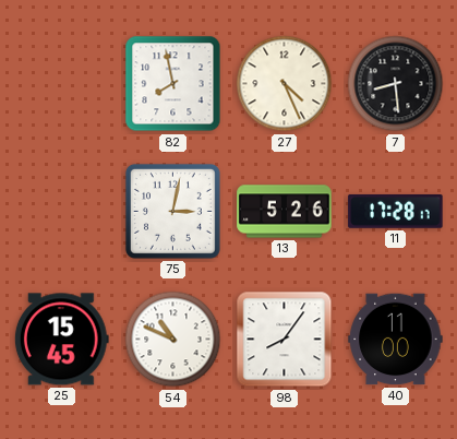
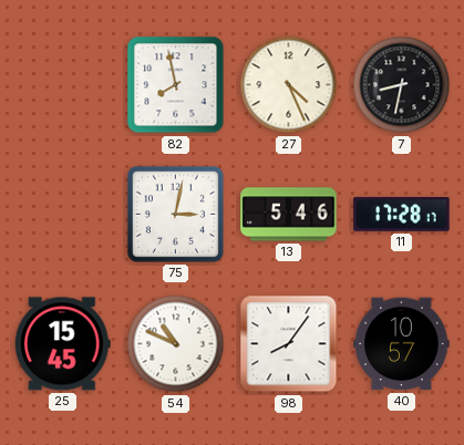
7: 8:29 -> 8:32 (402, 85)
13: 5:26 -> 5:46 (289, 215)
40: 11:00 -> 10:57 (402, 344)
